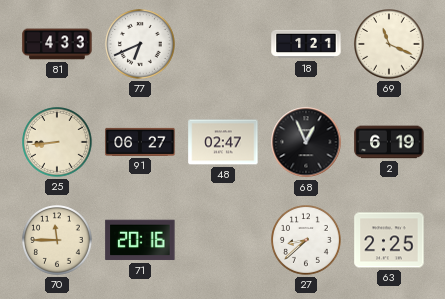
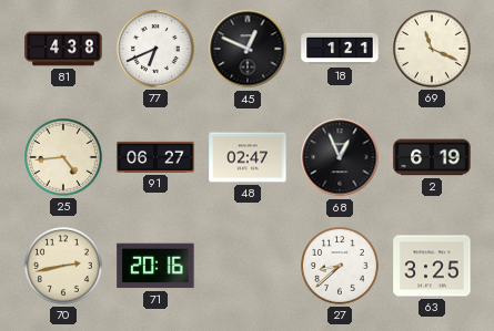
81: 4:33 -> 4:38 (63, 49)
45: none -> 12:49 (248, 49)
25: 8:44 -> 4:44 (64, 158)
70: 11:45 -> 2:43 (64, 267)
63: 2:25 -> 3:25 (432, 266)
